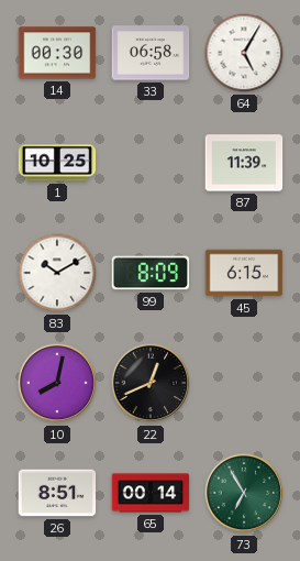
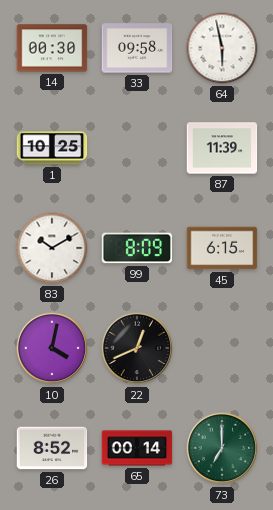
33: 06:58 -> 09:58 (137, 48)
64: 5:05 -> 5:58 (222, 48)
10: 8:02 -> 4:02 (52, 348)
26: 8:51 -> 8:52 (52, 448)
73: 6:55 -> 7:00 (222, 448)
